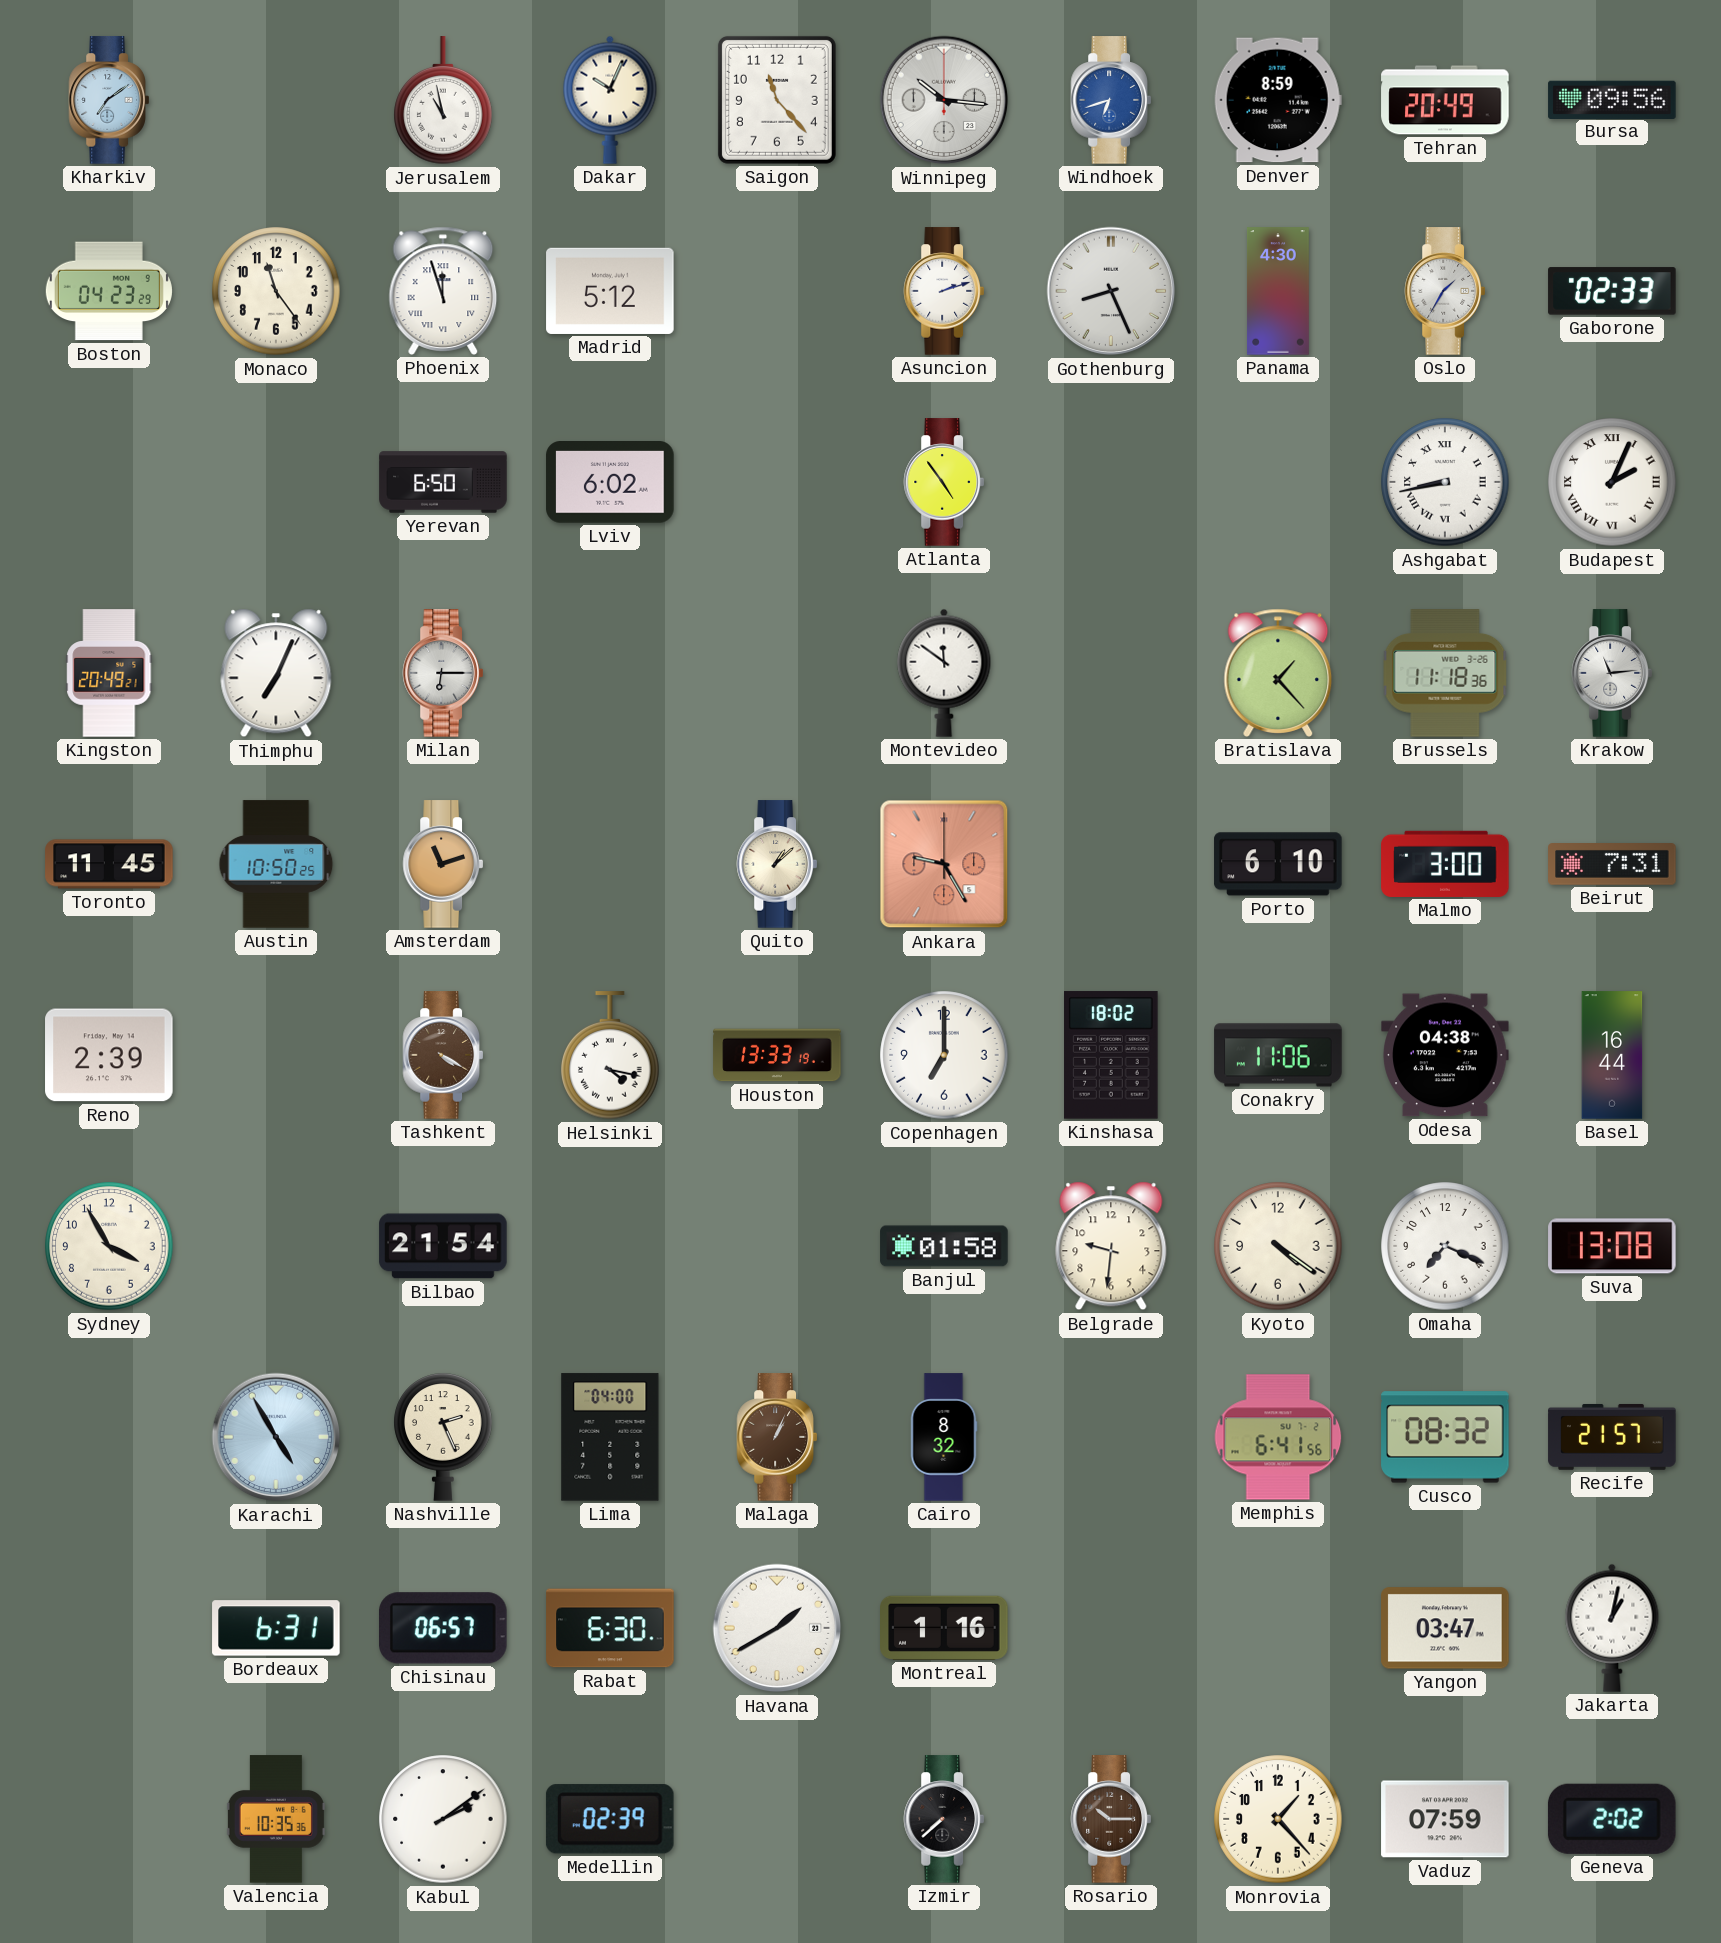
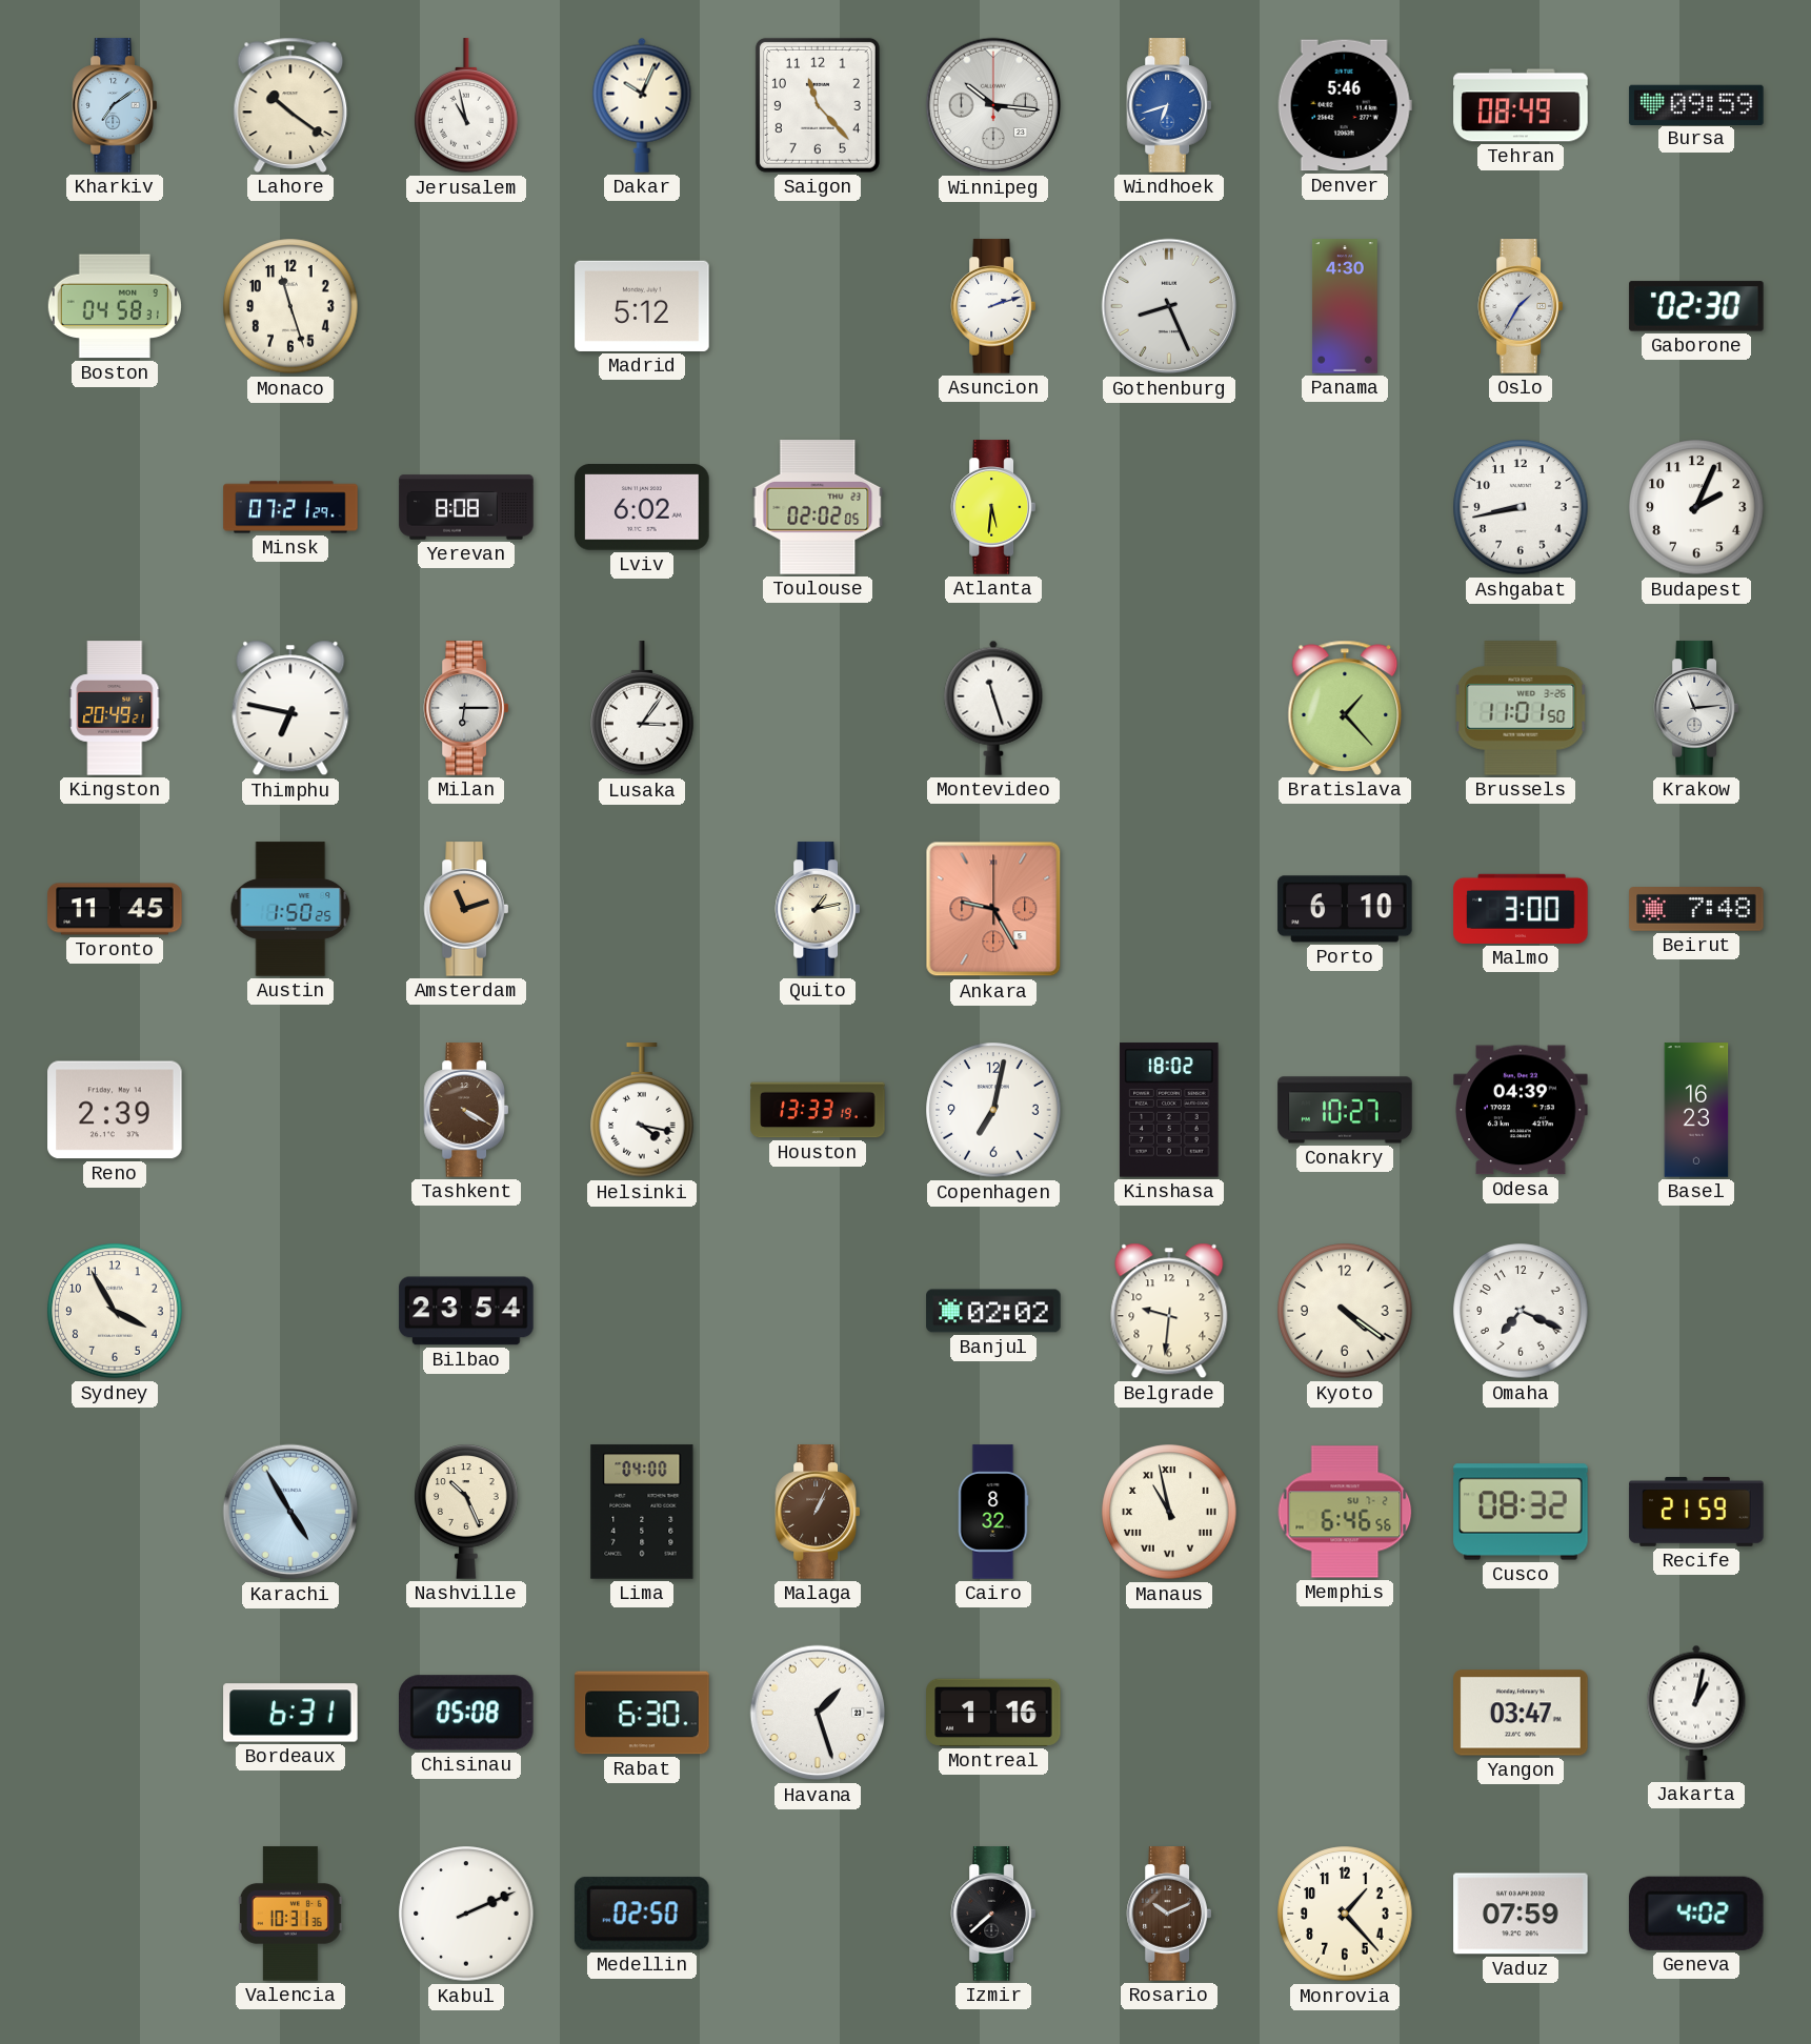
Lahore: none -> 10:21 (290, 105)
Denver: 8:59 -> 5:46 (1345, 105)
Tehran: 20:49 -> 08:49 (1521, 105)
Bursa: 09:56 -> 09:59 (1696, 104)
Boston: 04:23 -> 04:58 (115, 306)
Monaco: 11:24 -> 11:27 (290, 306)
Phoenix: 11:57 -> none (443, 291)
Gaborone: 02:33 -> 02:30 (1696, 306)
Minsk: none -> 07:21 (290, 507)
Yerevan: 6:50 -> 8:08 (466, 507)
Toulouse: none -> 02:02 (818, 507)
Atlanta: 4:54 -> 5:31 (992, 507)
Ashgabat numerals: Roman -> Arabic (1521, 507)
Budapest numerals: Roman -> Arabic (1696, 507)
Thimphu: 7:04 -> 6:47 (290, 708)
Lusaka: none -> 3:06 (642, 709)
Montevideo: 11:51 -> 11:27 (993, 708)
Brussels: 11:18 -> 11:01 (1521, 708)
Austin: 10:50 -> 1:50 (290, 909)
Quito: 1:08 -> 1:13 (817, 909)
Beirut: 7:31 -> 7:48 (1696, 910)
Copenhagen: 7:00 -> 7:02 (993, 1110)
Conakry: 11:06 -> 10:27 (1345, 1110)
Odesa: 04:38 -> 04:39 (1521, 1110)
Basel: 16:44 -> 16:23 (1696, 1110)
Bilbao: 21:54 -> 23:54 (466, 1311)
Banjul: 01:58 -> 02:02 (993, 1311)
Suva: 13:08 -> none (1612, 1246)
Nashville: 2:26 -> 10:26 (466, 1512)
Manaus: none -> 10:58 (1169, 1512)
Memphis: 6:41 -> 6:46 (1345, 1512)
Recife: 21:57 -> 21:59 (1696, 1512)
Chisinau: 06:57 -> 05:08 (467, 1713)
Havana: 1:40 -> 1:27 (818, 1713)
Valencia: 10:35 -> 10:31 (290, 1914)
Kabul: 2:09 -> 2:11 (466, 1914)
Medellin: 02:39 -> 02:50 (642, 1914)
Rosario: 10:15 -> 10:11 (1168, 1914)
Geneva: 2:02 -> 4:02 (1696, 1914)
